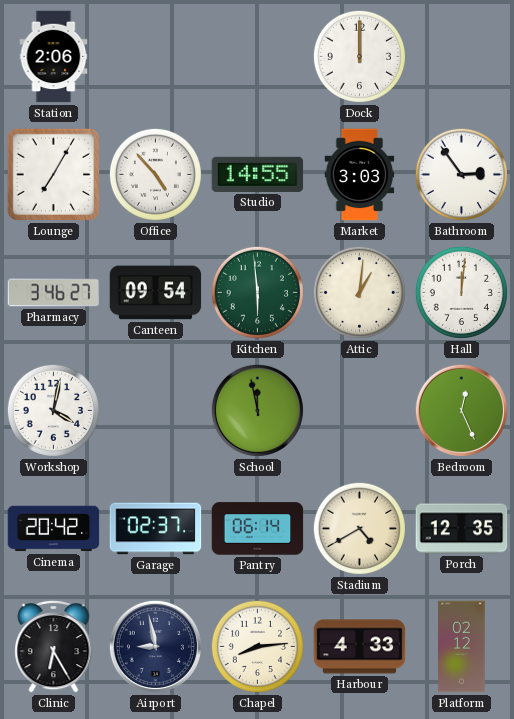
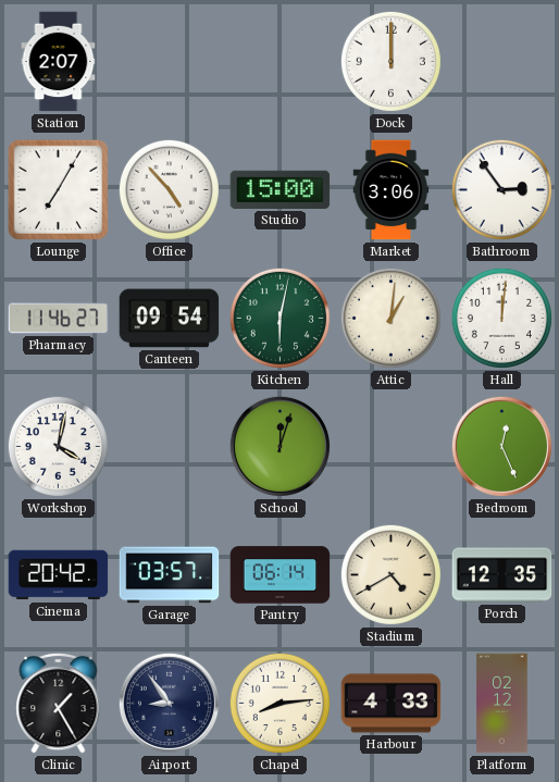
Station: 2:06 -> 2:07 (59, 62)
Studio: 14:55 -> 15:00 (281, 189)
Market: 3:03 -> 3:06 (392, 190)
Pharmacy: 3:46 -> 11:46 (59, 319)
Kitchen: 5:59 -> 6:02 (279, 318)
School: 11:58 -> 12:03 (279, 446)
Garage: 02:37 -> 03:57 (170, 575)
Clinic: 6:25 -> 1:25 (59, 703)
Airport: 8:58 -> 8:54 (169, 703)
